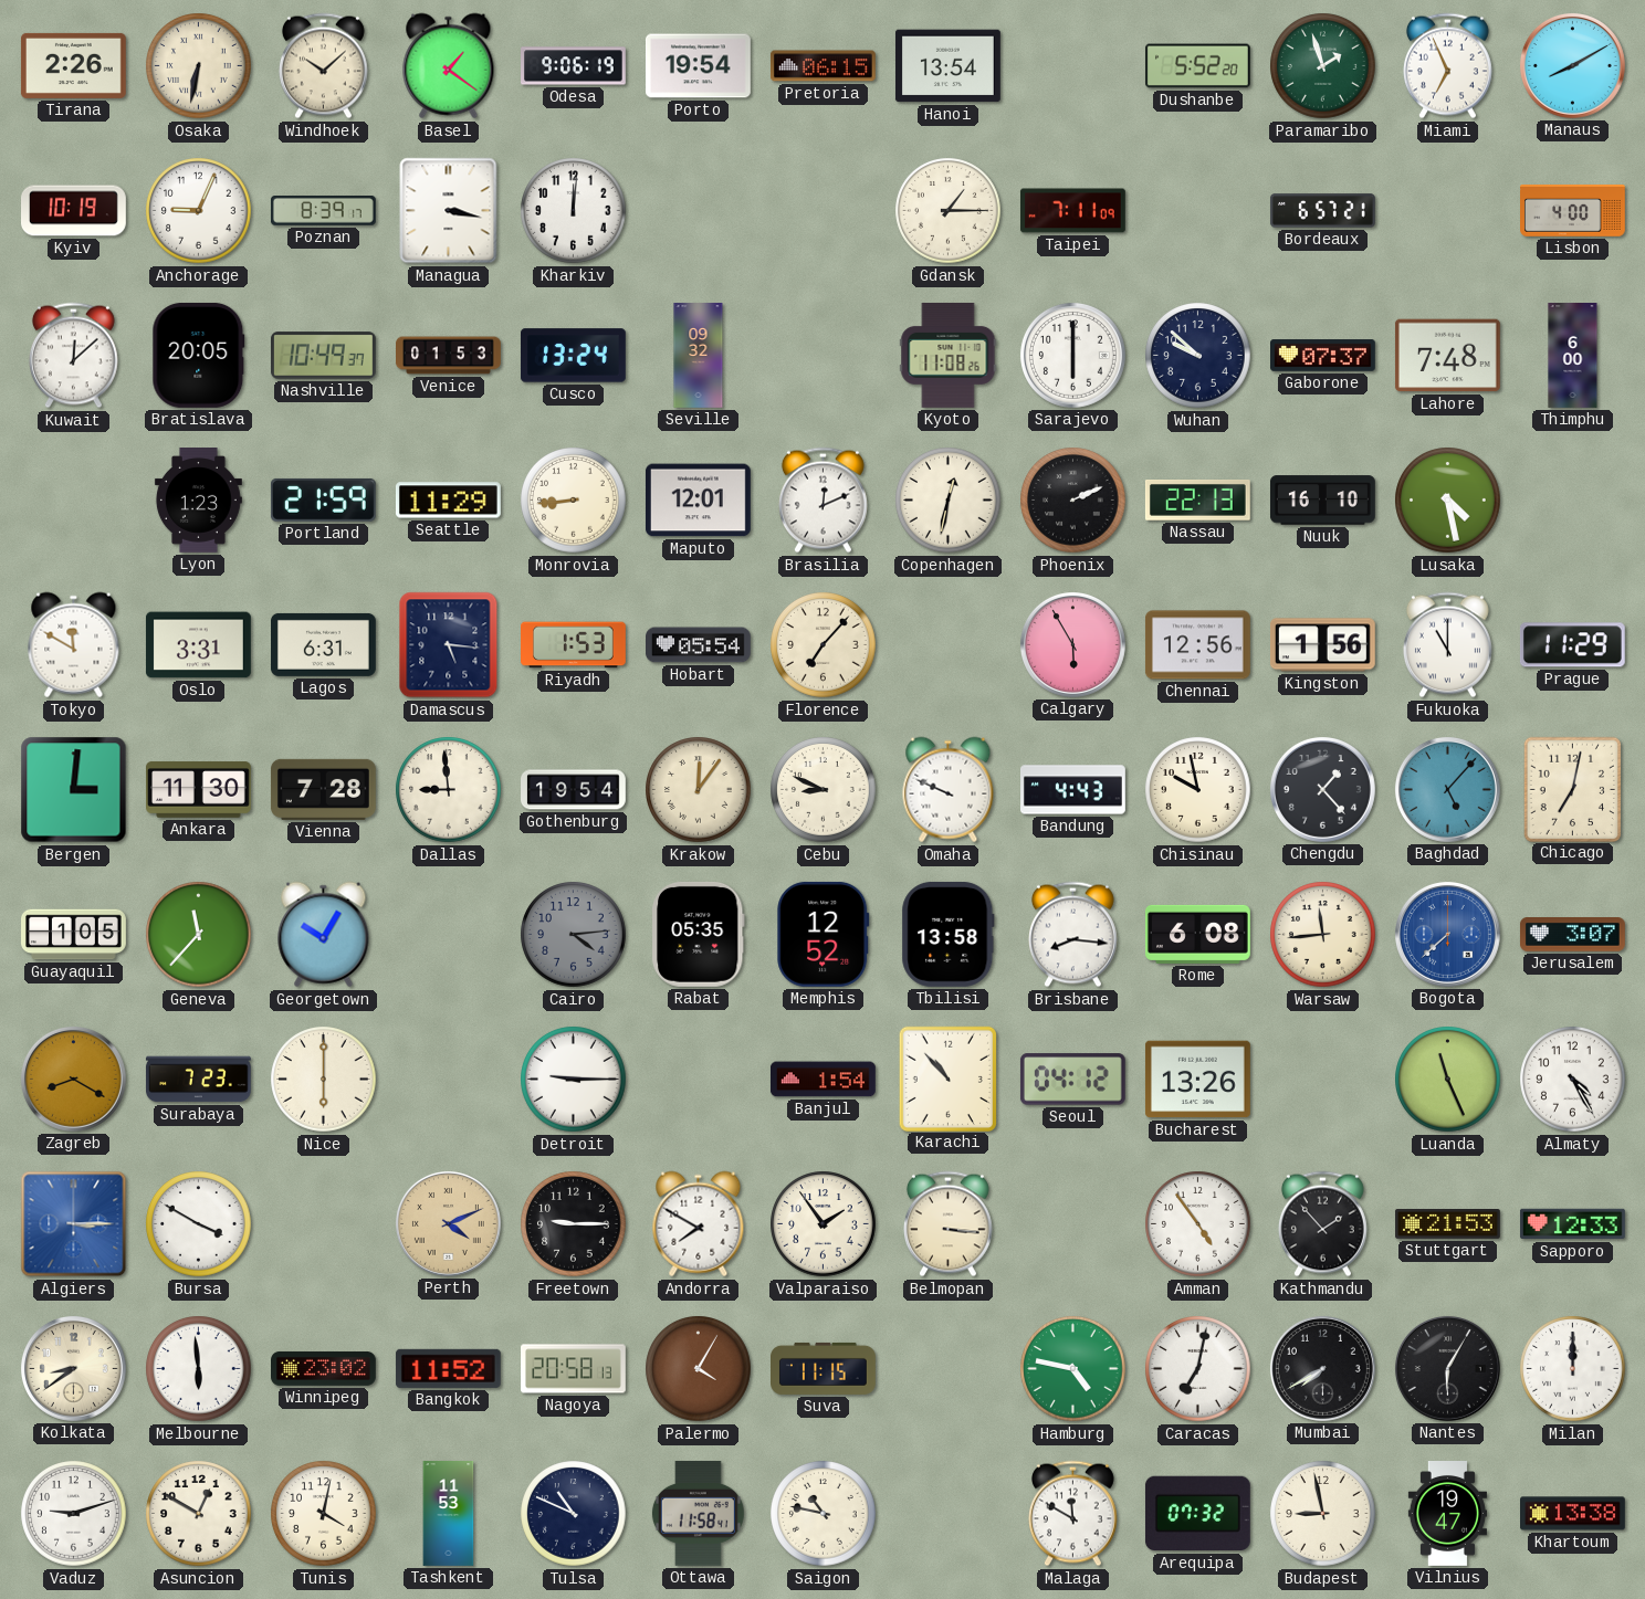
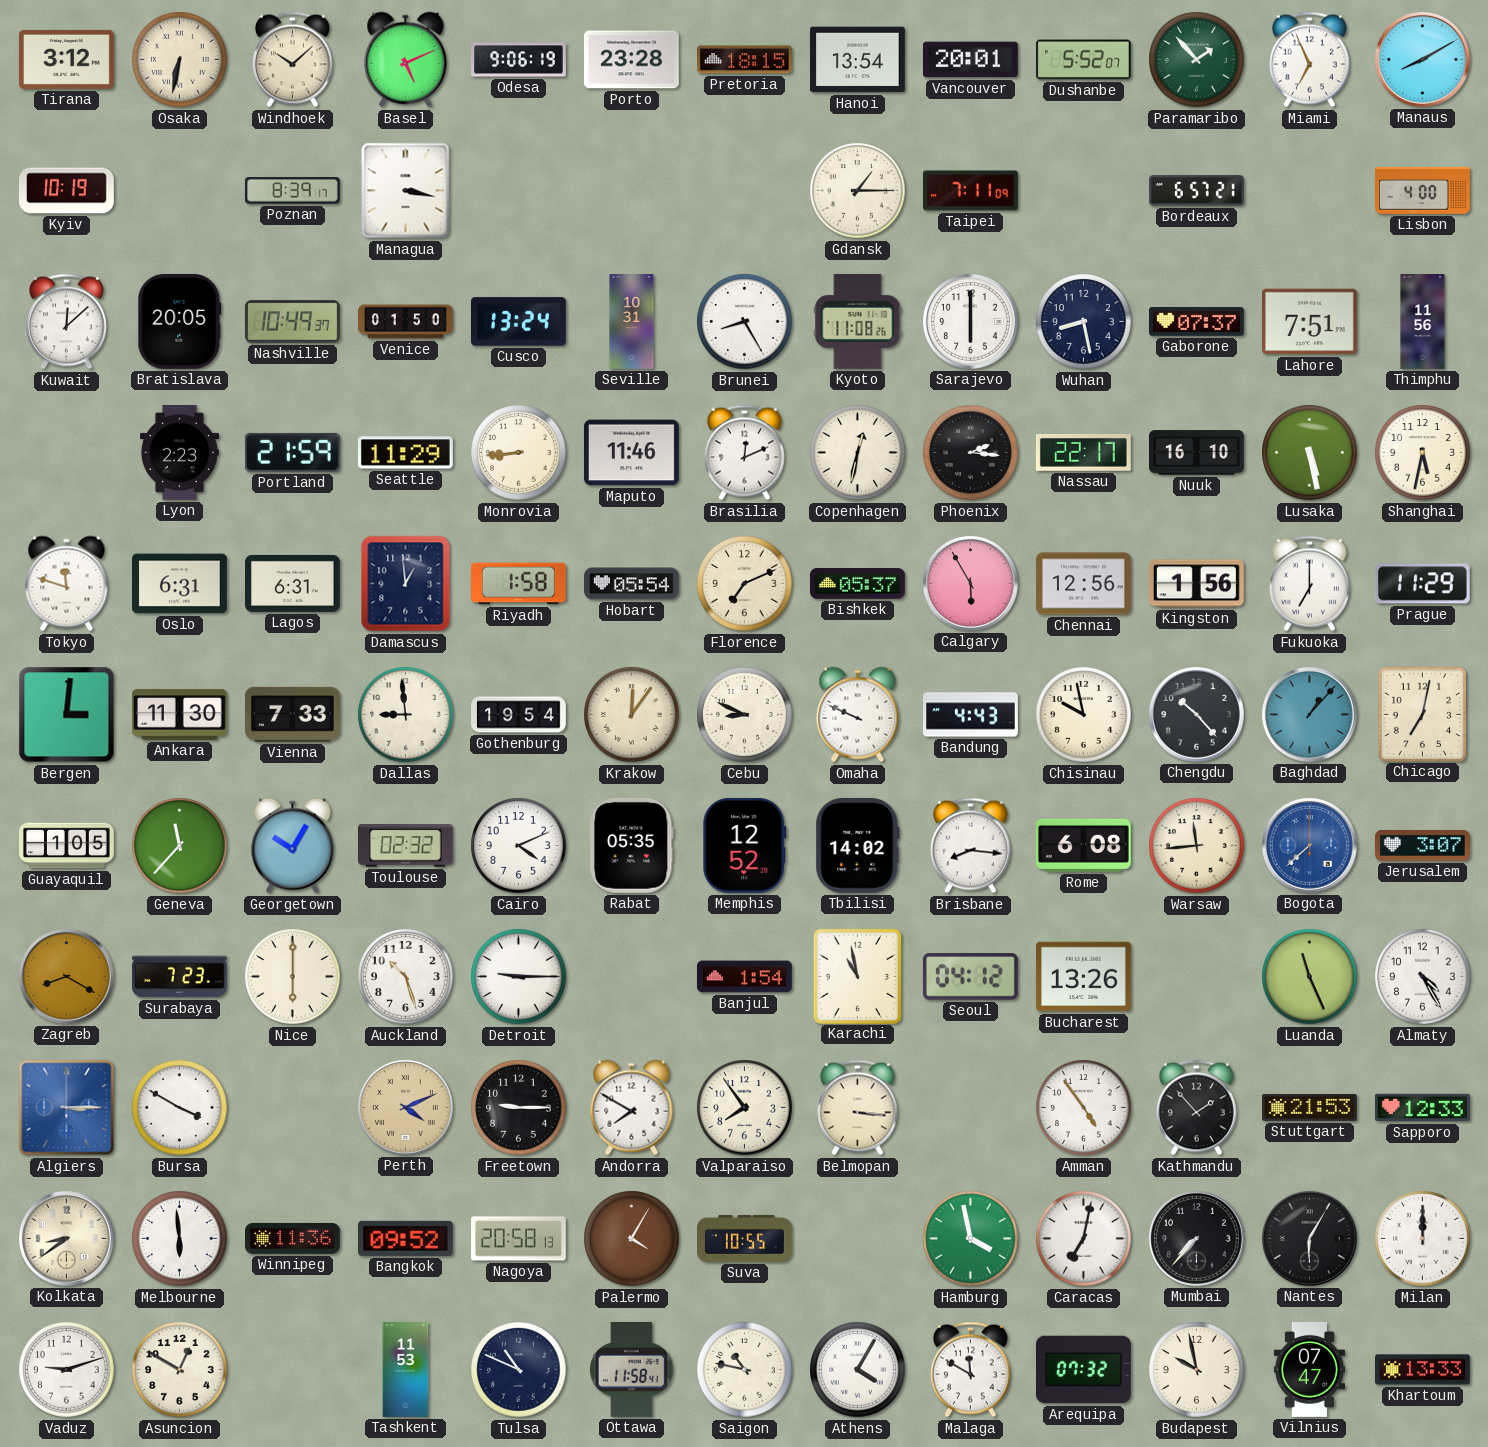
Tirana: 2:26 -> 3:12 (66, 59)
Basel: 1:21 -> 5:11 (406, 60)
Porto: 19:54 -> 23:28 (631, 60)
Pretoria: 06:15 -> 18:15 (744, 60)
Vancouver: none -> 20:01 (971, 60)
Dushanbe: 5:52:20 -> 5:52:07 (1083, 60)
Paramaribo: 1:57 -> 1:53 (1197, 60)
Anchorage: 9:04 -> none (199, 211)
Kharkiv: 12:01 -> none (574, 211)
Venice: 01:53 -> 01:50 (406, 322)
Seville: 09:32 -> 10:31 (632, 322)
Brunei: none -> 8:25 (745, 322)
Wuhan: 9:52 -> 8:28 (1084, 322)
Lahore: 7:48 -> 7:51 (1309, 322)
Thimphu: 6:00 -> 11:56 (1423, 322)
Lyon: 1:23 -> 2:23 (179, 453)
Maputo: 12:01 -> 11:46 (631, 453)
Phoenix: 2:11 -> 2:16 (971, 453)
Nassau: 22:13 -> 22:17 (1083, 453)
Lusaka: 4:28 -> 5:28 (1310, 453)
Shanghai: none -> 5:32 (1423, 453)
Tokyo: 11:50 -> 11:48 (67, 584)
Oslo: 3:31 -> 6:31 (179, 584)
Damascus: 5:16 -> 12:59 (406, 584)
Riyadh: 1:53 -> 1:58 (519, 584)
Florence: 7:07 -> 7:11 (745, 584)
Bishkek: none -> 05:37 (857, 584)
Fukuoka: 11:00 -> 7:00 (1309, 584)
Vienna: 7:28 -> 7:33 (292, 714)
Chengdu: 1:23 -> 10:23 (1196, 714)
Baghdad: 5:07 -> 1:07 (1309, 714)
Toulouse: none -> 02:32 (405, 846)
Cairo: 4:14 -> 4:11 (519, 846)
Cairo dial: grey -> white (519, 846)
Tbilisi: 13:58 -> 14:02 (858, 845)
Auckland: none -> 10:27 (406, 977)
Karachi: 10:53 -> 10:58 (857, 976)
Valparaiso: 1:54 -> 7:54 (745, 1108)
Winnipeg: 23:02 -> 11:36 (293, 1238)
Bangkok: 11:52 -> 09:52 (405, 1238)
Suva: 11:15 -> 10:55 (745, 1238)
Hamburg: 4:47 -> 3:58 (971, 1239)
Mumbai: 7:40 -> 7:37 (1196, 1238)
Tunis: 4:02 -> none (324, 1514)
Athens: none -> 4:05 (858, 1370)
Budapest: 8:58 -> 9:58 (1197, 1370)
Vilnius: 19:47 -> 07:47 (1309, 1370)
Khartoum: 13:38 -> 13:33 (1423, 1370)
